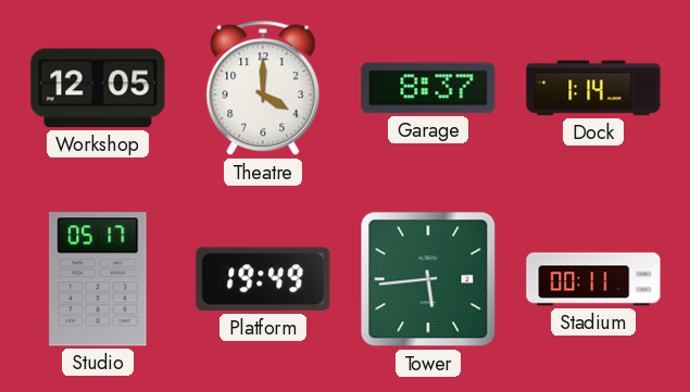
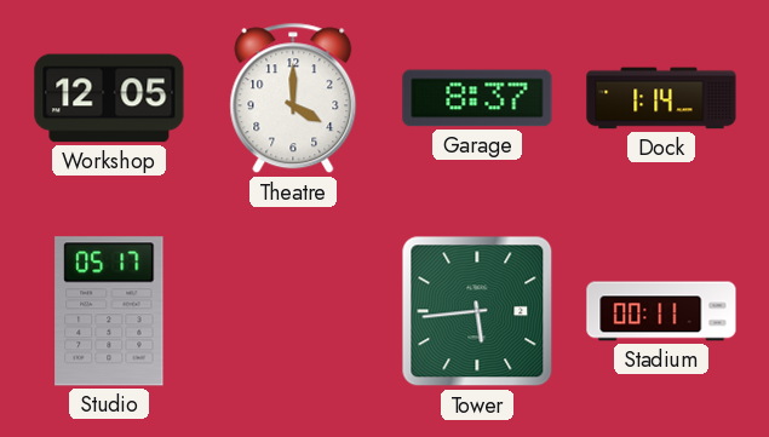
Platform: 19:49 -> none (263, 279)
